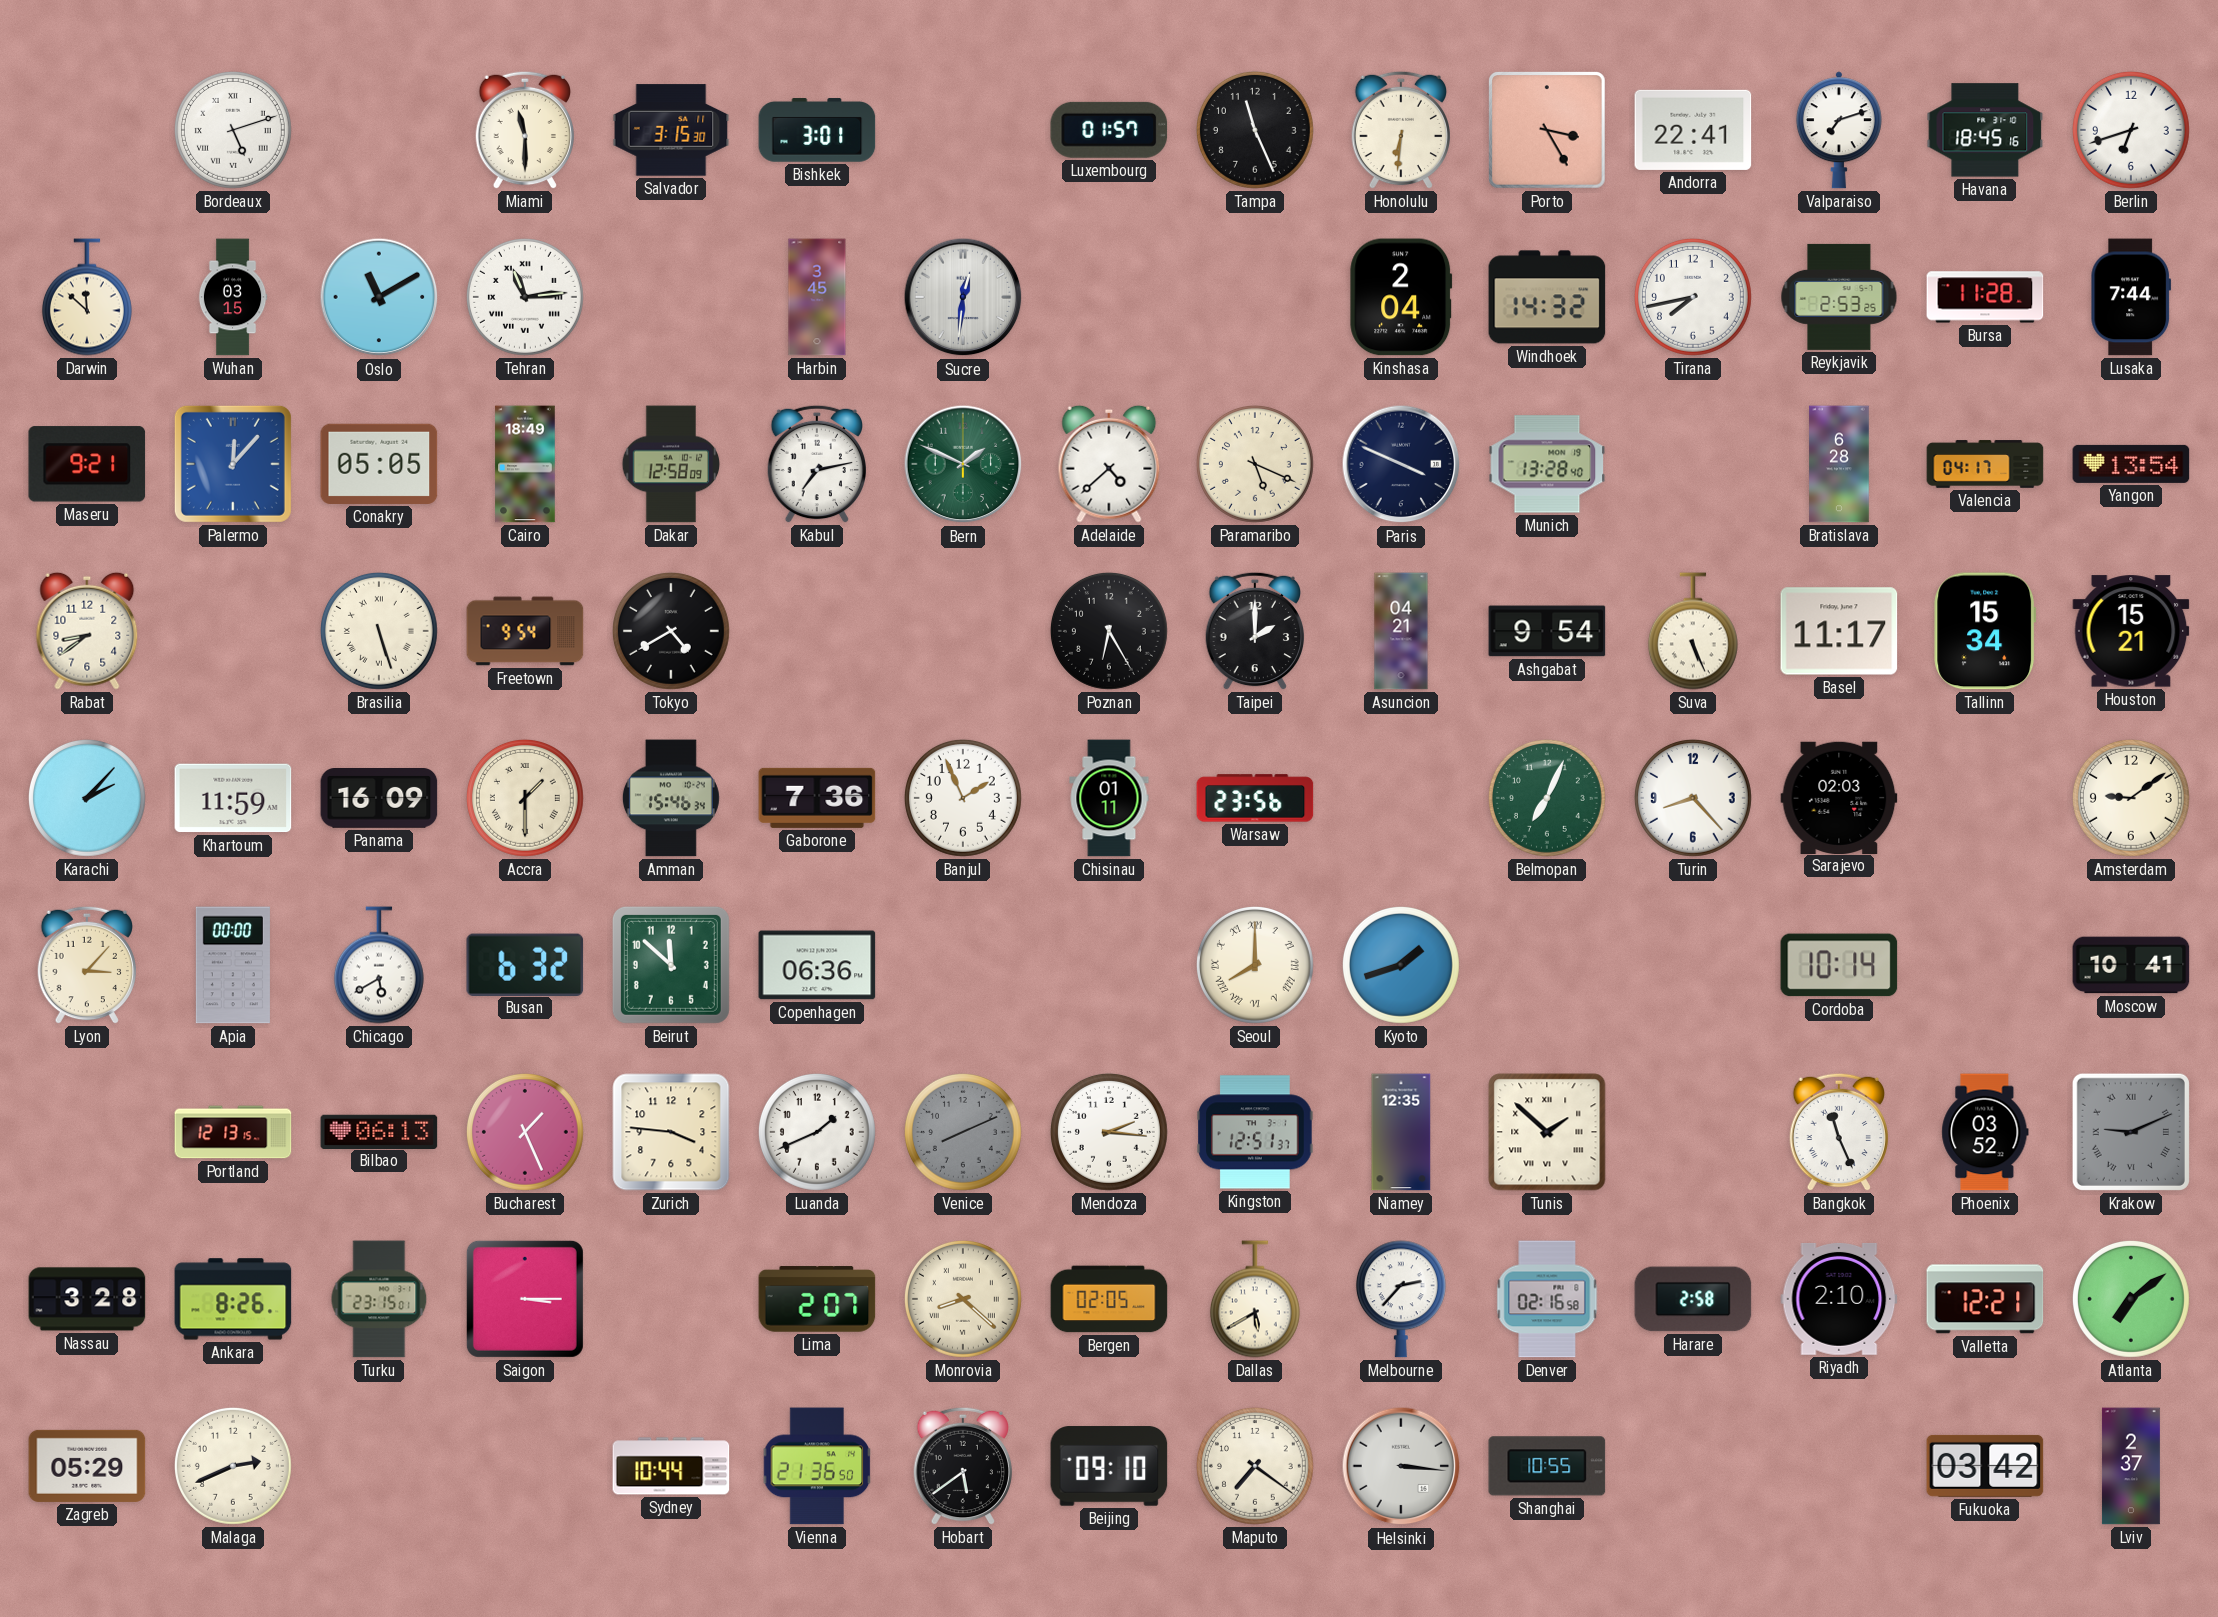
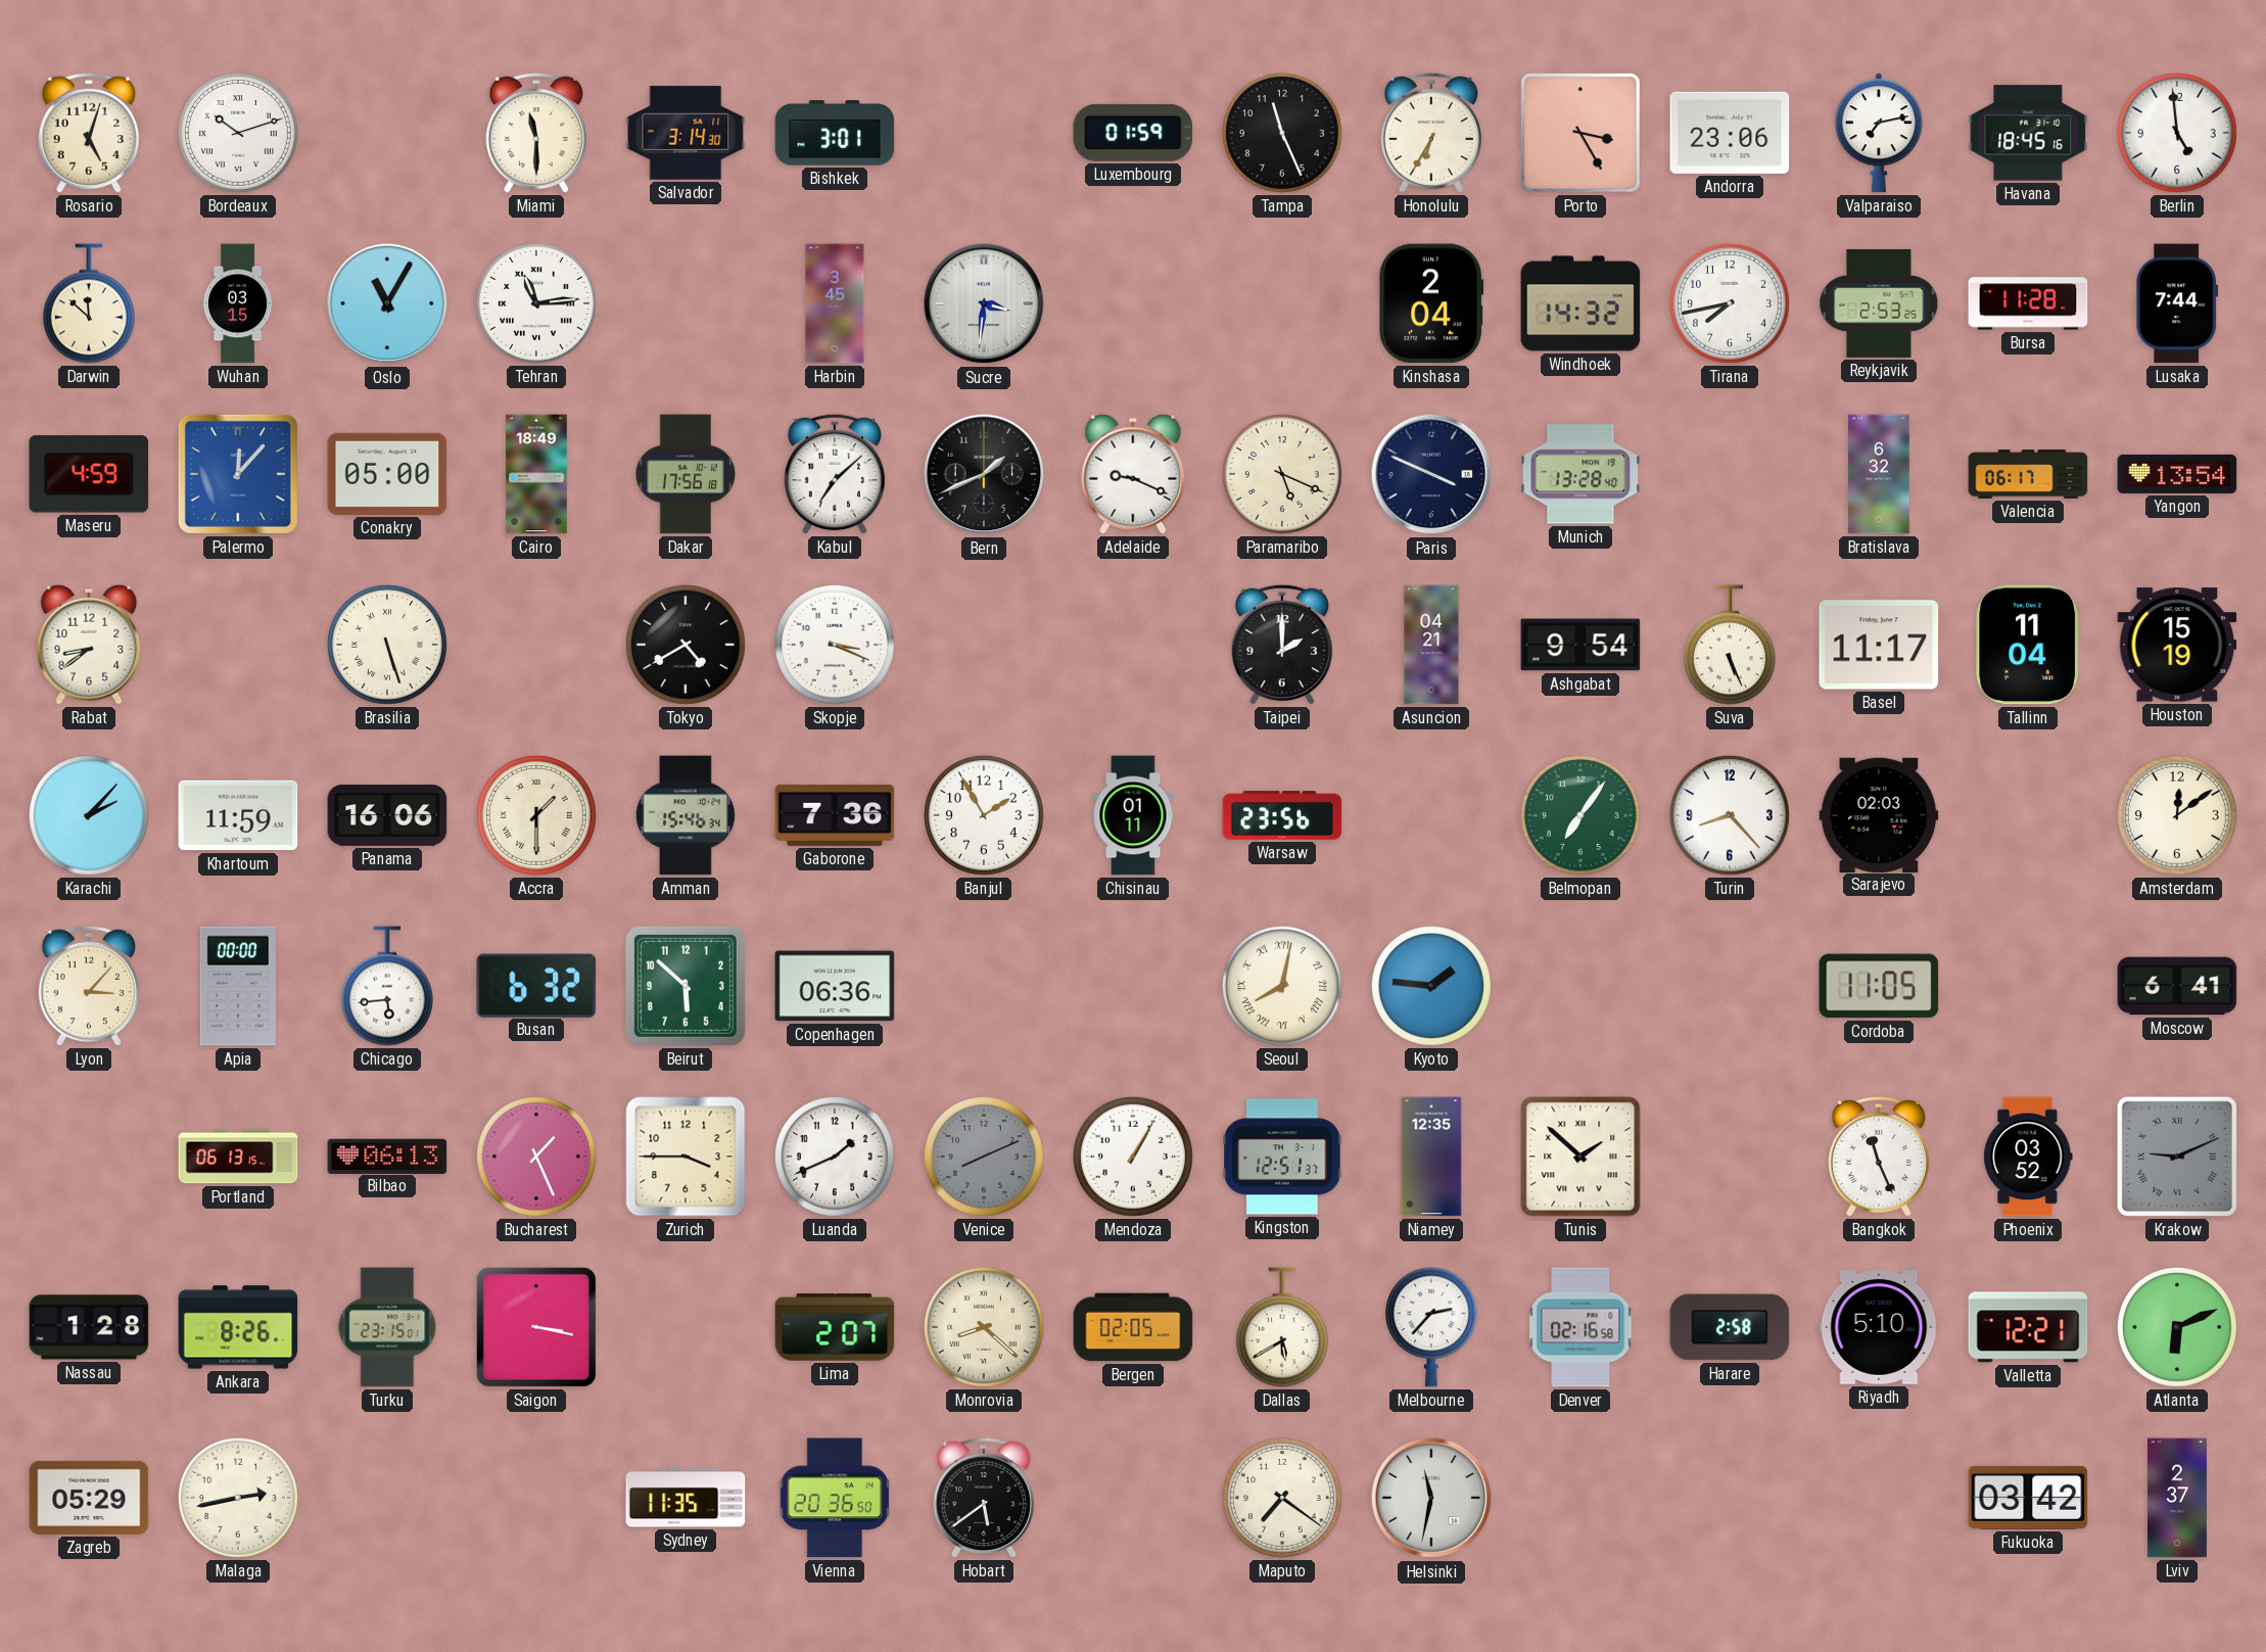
Rosario: none -> 5:03 (88, 133)
Bordeaux: 5:12 -> 10:12 (238, 133)
Salvador: 3:15 -> 3:14 (686, 133)
Luxembourg: 01:57 -> 01:59 (1133, 133)
Honolulu: 6:31 -> 6:35 (1430, 133)
Andorra: 22:41 -> 23:06 (1730, 133)
Valparaiso: 7:12 -> 7:13 (1879, 133)
Berlin: 6:42 -> 4:59 (2177, 133)
Oslo: 11:10 -> 11:05 (387, 303)
Sucre: 12:31 -> 3:31 (984, 303)
Maseru: 9:21 -> 4:59 (89, 474)
Conakry: 05:05 -> 05:00 (387, 474)
Dakar: 12:58 -> 17:56 (686, 474)
Kabul: 7:13 -> 7:08 (834, 474)
Bern: 1:49 -> 1:41 (984, 474)
Bern dial: green -> black (984, 474)
Adelaide: 4:38 -> 9:19 (1133, 474)
Bratislava: 6:28 -> 6:32 (1879, 474)
Valencia: 04:17 -> 06:17 (2028, 474)
Freetown: 9:54 -> none (525, 631)
Skopje: none -> 3:19 (835, 645)
Poznan: 6:25 -> none (1109, 631)
Tallinn: 15:34 -> 11:04 (2028, 645)
Houston: 15:21 -> 15:19 (2177, 645)
Panama: 16:09 -> 16:06 (387, 815)
Banjul: 1:56 -> 1:55 (984, 815)
Belmopan: 7:04 -> 7:06 (1580, 815)
Amsterdam: 9:09 -> 12:09 (2177, 815)
Chicago: 5:40 -> 5:44 (387, 986)
Beirut: 11:52 -> 5:52 (686, 986)
Seoul: 8:00 -> 8:02 (1282, 986)
Kyoto: 1:42 -> 1:46 (1431, 986)
Cordoba: 10:14 -> 11:05 (1879, 986)
Moscow: 10:41 -> 6:41 (2177, 986)
Portland: 12:13 -> 06:13 (238, 1157)
Zurich: 3:46 -> 3:45 (686, 1157)
Mendoza: 2:16 -> 1:05 (1133, 1157)
Nassau: 3:28 -> 1:28 (89, 1327)
Saigon: 3:15 -> 3:17 (536, 1327)
Riyadh: 2:10 -> 5:10 (1879, 1327)
Atlanta: 7:09 -> 6:11 (2177, 1327)
Malaga: 2:41 -> 2:43 (238, 1498)
Sydney: 10:44 -> 11:35 (686, 1498)
Vienna: 21:36 -> 20:36 (835, 1498)
Beijing: 09:10 -> none (1109, 1466)
Helsinki: 3:16 -> 11:32 (1431, 1498)
Shanghai: 10:55 -> none (1547, 1466)
